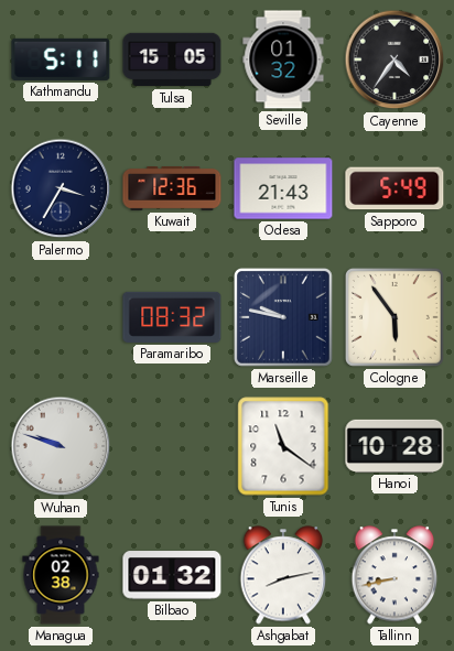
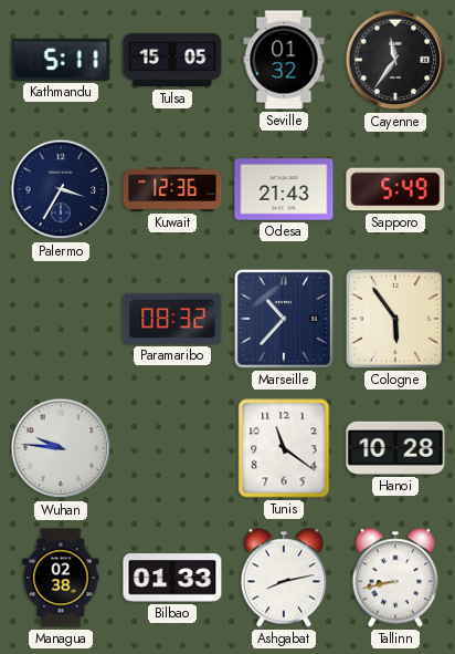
Cayenne: 4:36 -> 11:36 (395, 60)
Marseille: 9:47 -> 10:37 (284, 319)
Wuhan: 9:48 -> 9:46 (61, 448)
Bilbao: 01:32 -> 01:33 (172, 578)
